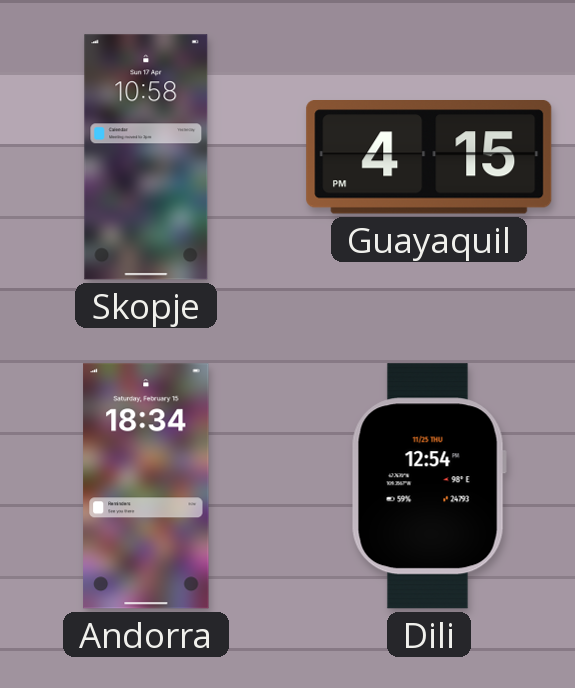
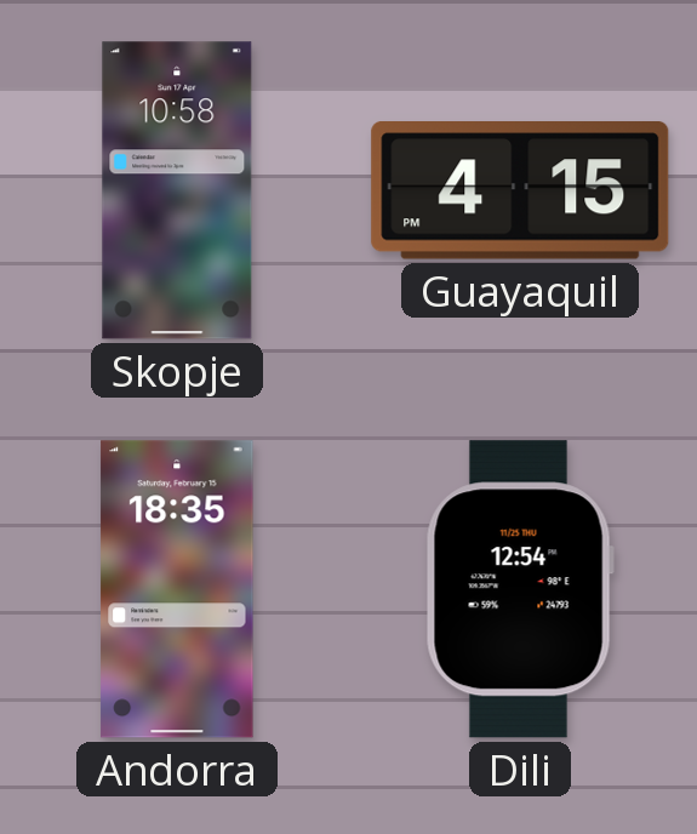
Andorra: 18:34 -> 18:35 (177, 589)
